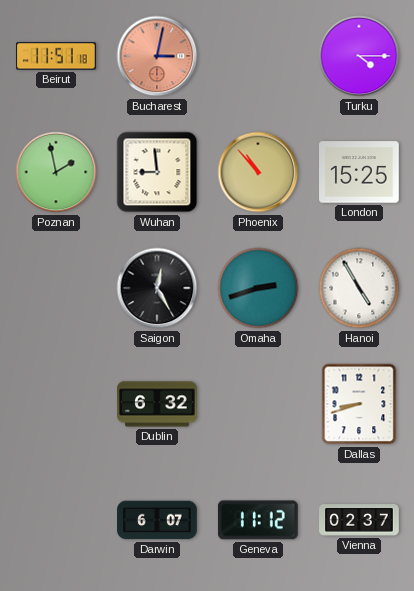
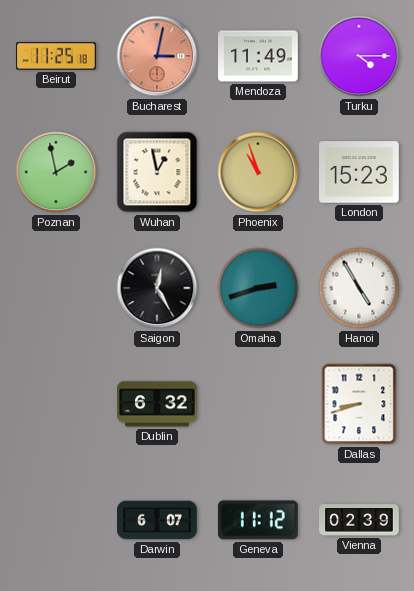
Beirut: 11:51 -> 11:25 (57, 56)
Mendoza: none -> 11:49 (258, 56)
Wuhan: 8:59 -> 12:58 (157, 172)
Phoenix: 10:53 -> 10:57 (258, 172)
London: 15:25 -> 15:23 (360, 172)
Vienna: 02:37 -> 02:39 (359, 520)
